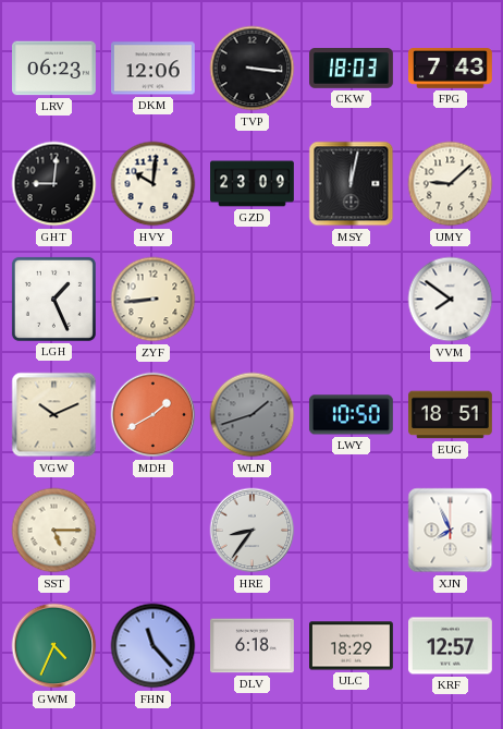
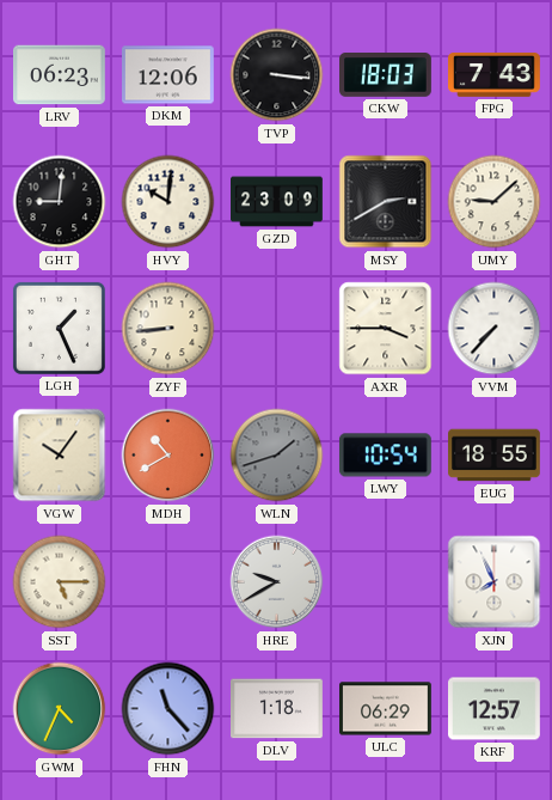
MSY: 12:02 -> 2:40 (386, 202)
AXR: none -> 3:45 (386, 329)
VVM: 7:51 -> 7:37 (495, 329)
VGW: 10:11 -> 10:06 (60, 456)
MDH: 1:40 -> 10:40 (168, 456)
LWY: 10:50 -> 10:54 (385, 456)
EUG: 18:51 -> 18:55 (495, 456)
HRE: 8:36 -> 9:40 (277, 582)
DLV: 6:18 -> 1:18 (277, 709)
ULC: 18:29 -> 06:29 (386, 709)
